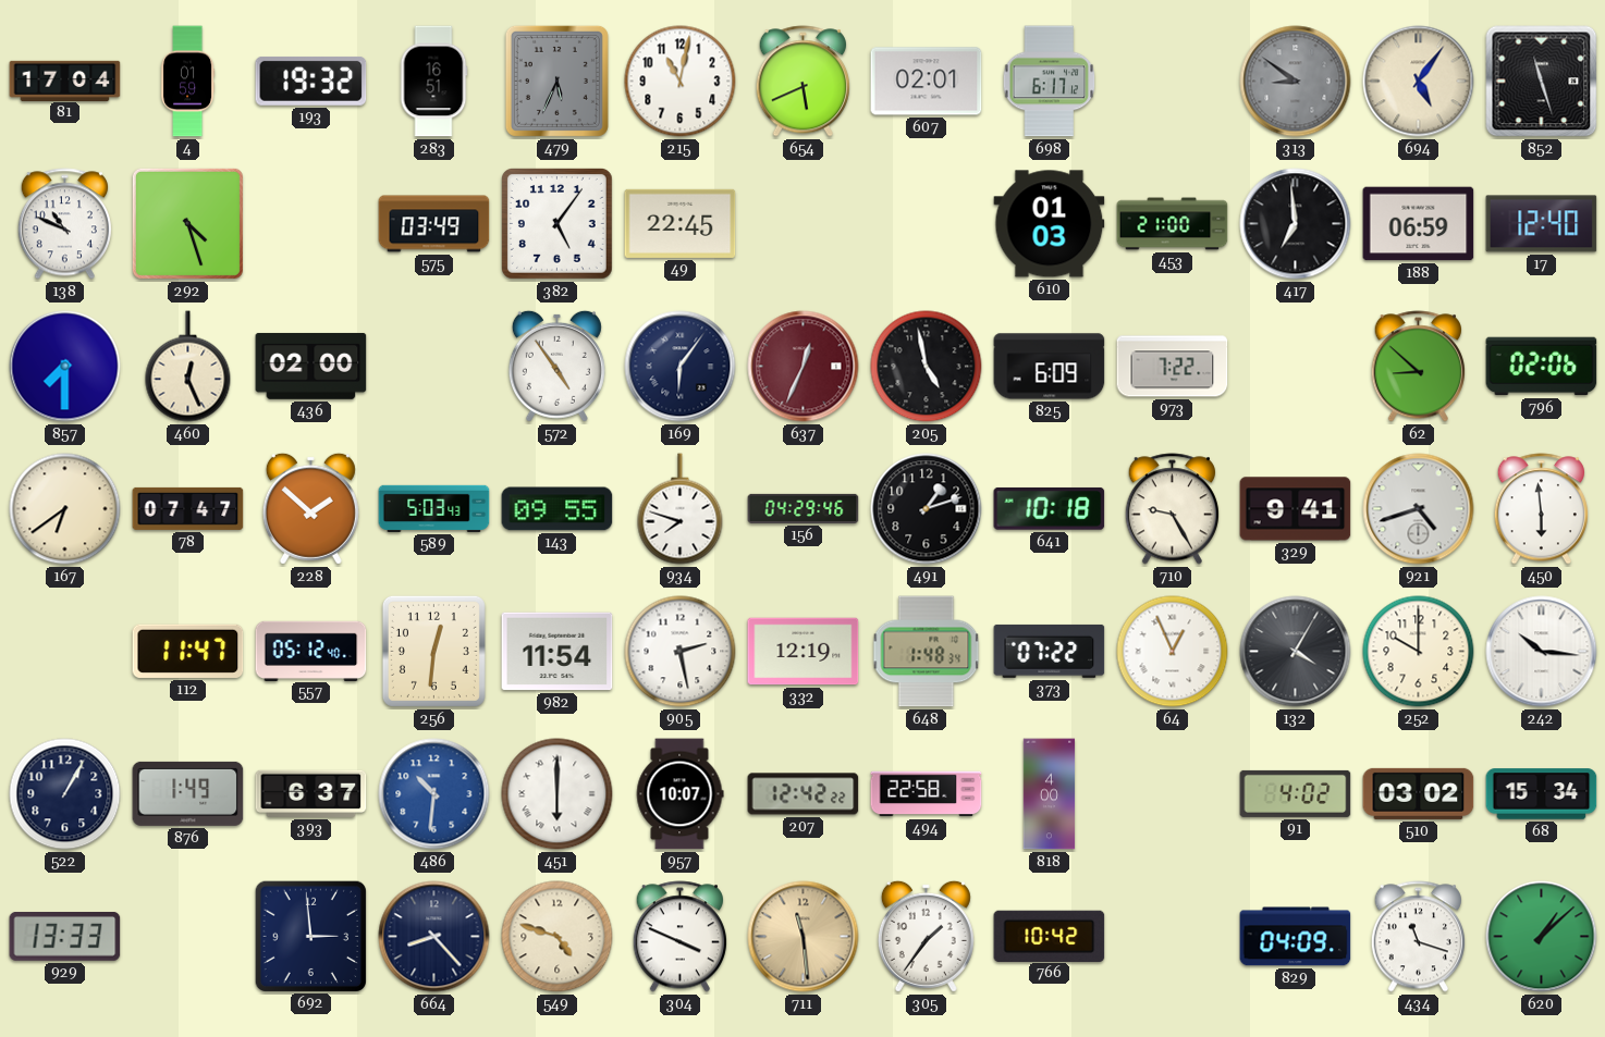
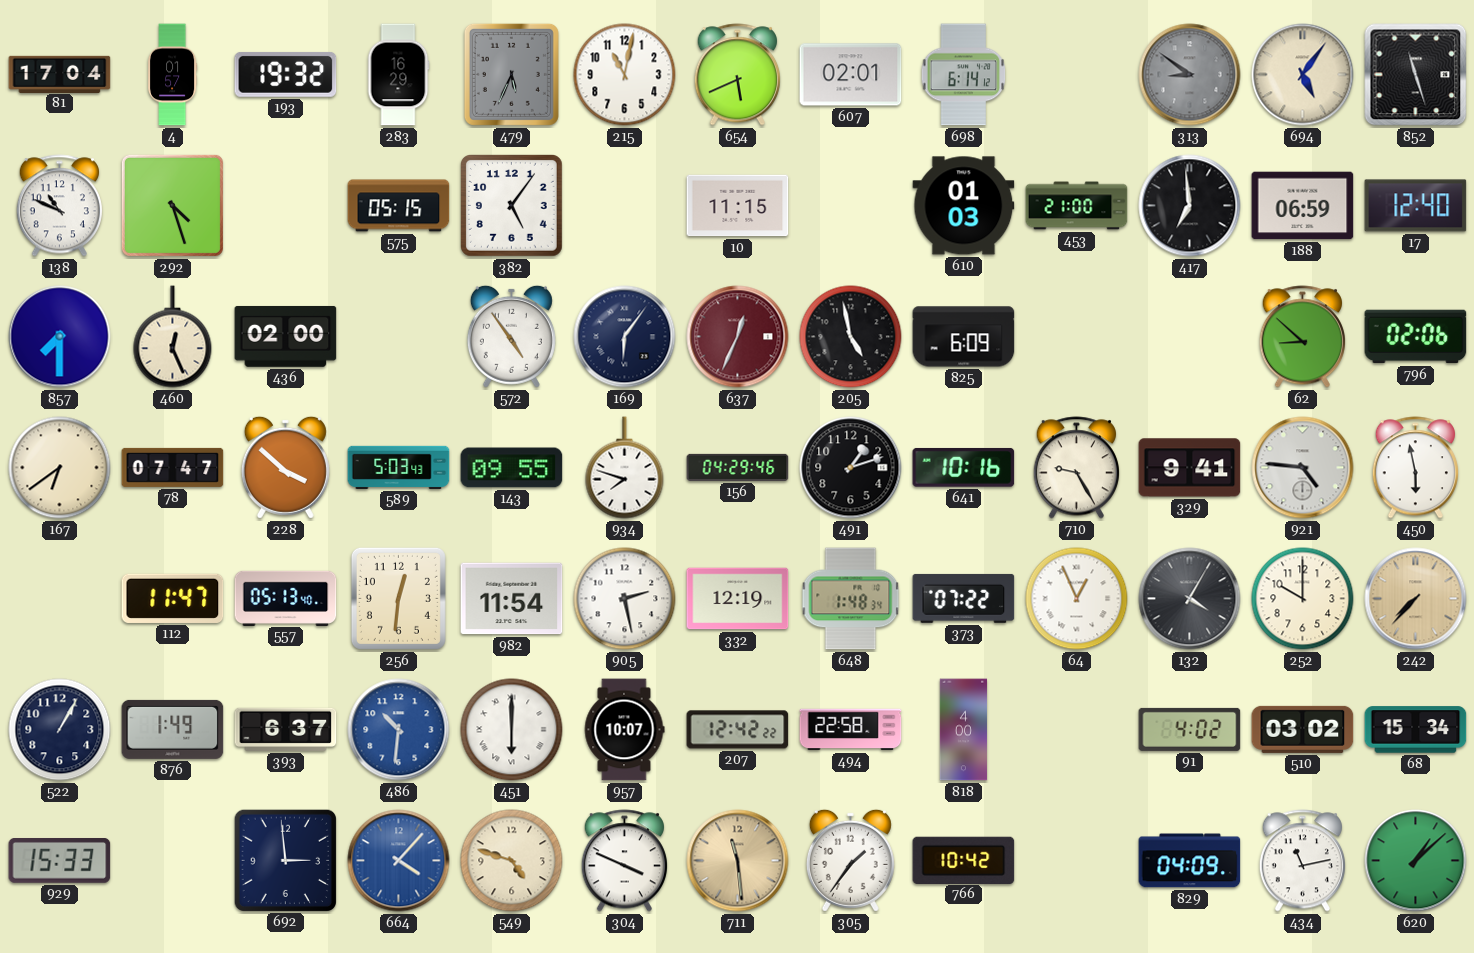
4: 01:59 -> 01:57 (173, 75)
283: 16:51 -> 16:29 (398, 75)
698: 6:17 -> 6:14 (964, 75)
575: 03:49 -> 05:15 (399, 206)
49: 22:45 -> none (681, 223)
10: none -> 11:15 (738, 206)
973: 7:22 -> none (1173, 367)
228: 1:52 -> 3:52 (285, 467)
641: 10:18 -> 10:16 (964, 468)
921: 4:42 -> 4:46 (1303, 468)
450: 5:59 -> 5:58 (1415, 468)
557: 05:12 -> 05:13 (286, 598)
242: 10:16 -> 7:37 (1416, 599)
242 dial: white -> champagne (1416, 599)
929: 13:33 -> 15:33 (60, 861)
664: 8:23 -> 4:07 (399, 861)
664 dial: navy -> blue (399, 861)
434: 11:18 -> 11:13 (1302, 861)
